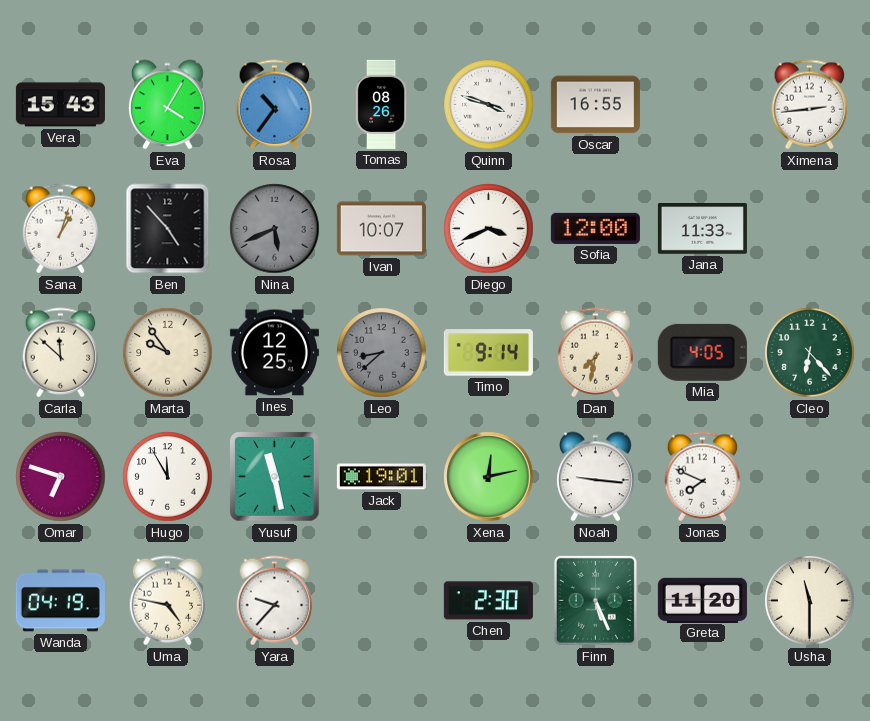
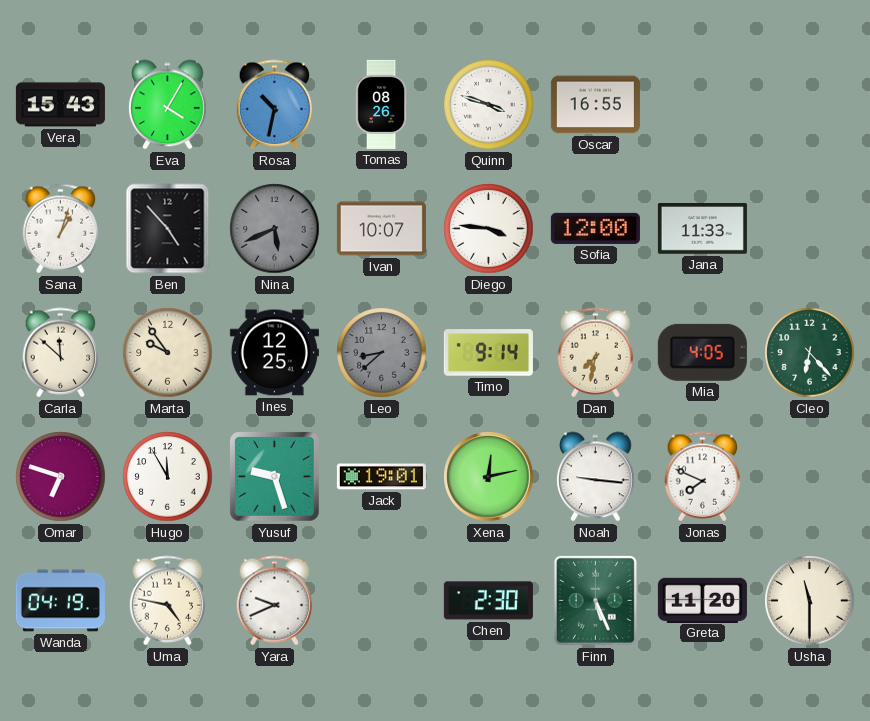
Rosa: 10:36 -> 10:32 (275, 105)
Ximena: 2:44 -> none (810, 105)
Diego: 3:41 -> 3:46 (489, 229)
Yusuf: 11:28 -> 9:27 (275, 477)
Yara: 9:37 -> 9:41 (275, 601)
